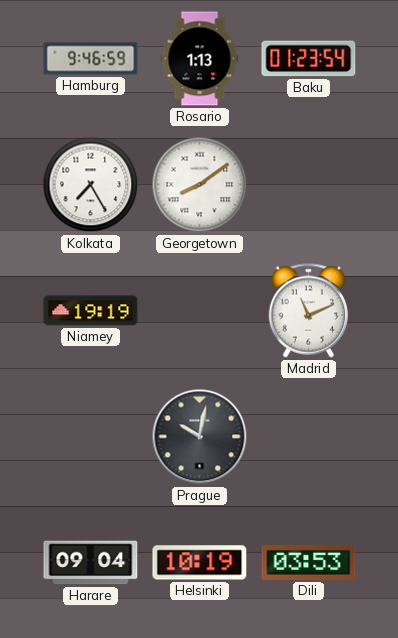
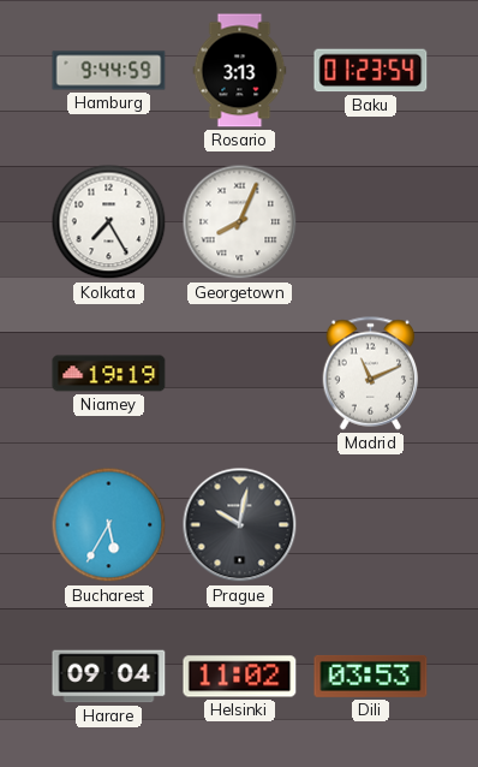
Hamburg: 9:46 -> 9:44 (109, 71)
Rosario: 1:13 -> 3:13 (240, 71)
Georgetown: 8:09 -> 8:04 (240, 222)
Bucharest: none -> 5:35 (109, 525)
Helsinki: 10:19 -> 11:02 (240, 677)
